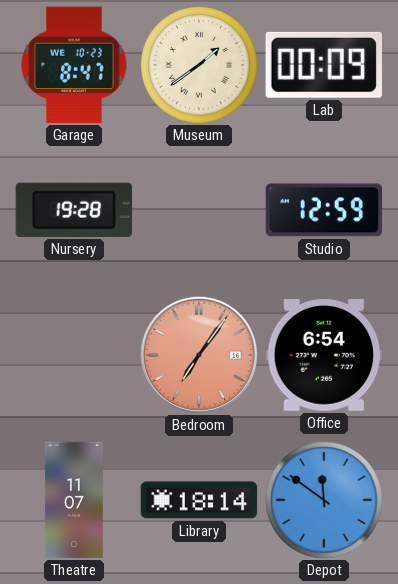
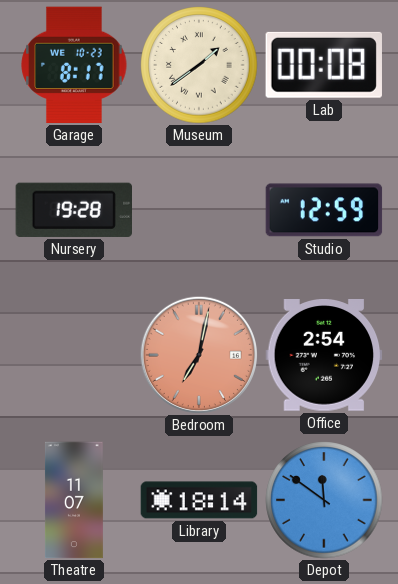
Garage: 8:47 -> 8:17 (74, 65)
Lab: 00:09 -> 00:08 (324, 65)
Bedroom: 7:06 -> 7:02 (198, 354)
Office: 6:54 -> 2:54 (324, 356)
